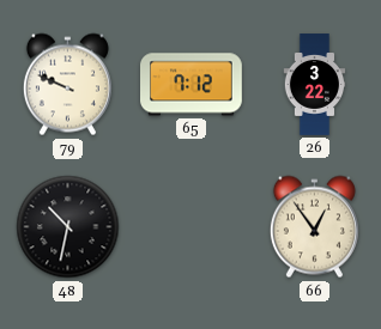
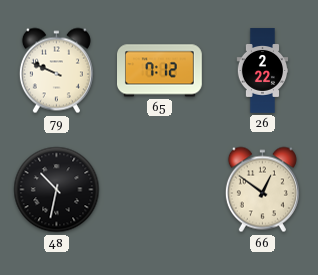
26: 3:22 -> 2:22 (263, 71)
66: 12:54 -> 12:51 (262, 190)
